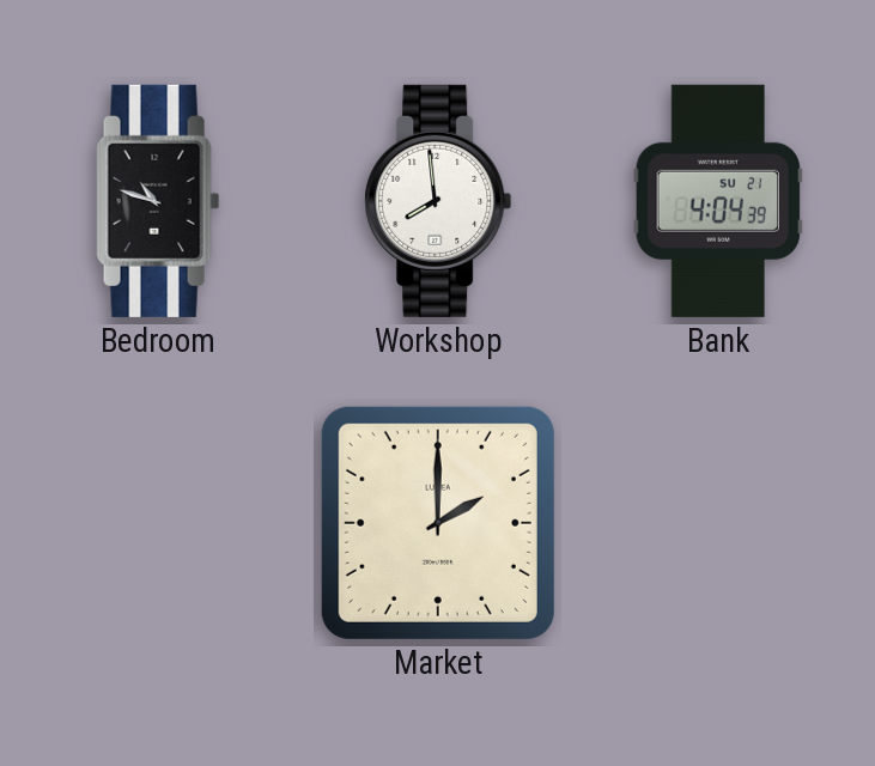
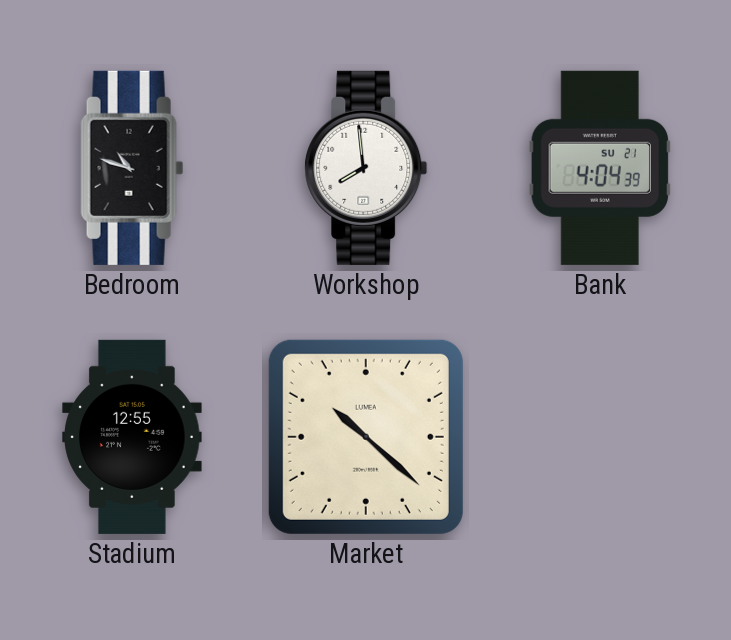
Stadium: none -> 12:55 (132, 437)
Market: 2:00 -> 10:22 (366, 437)
